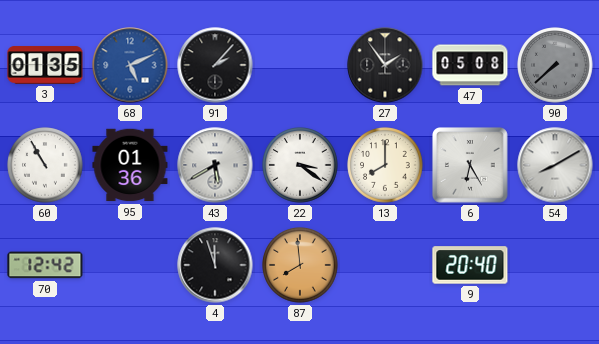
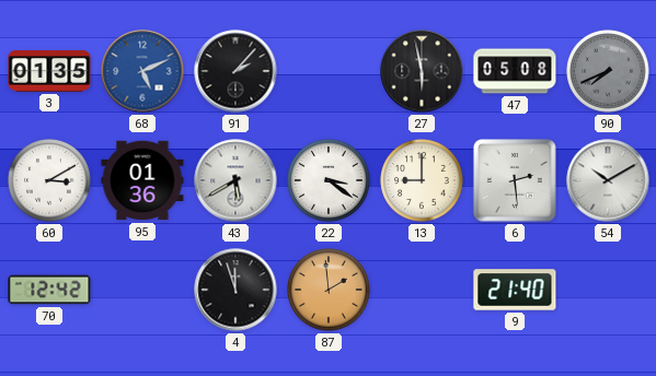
27: 1:54 -> 5:58 (422, 71)
90: 7:38 -> 7:41 (608, 71)
60: 10:55 -> 3:10 (49, 180)
13: 8:00 -> 9:00 (422, 180)
6: 6:25 -> 2:29 (516, 181)
54: 8:10 -> 10:10 (608, 180)
87: 7:59 -> 1:59 (329, 290)
9: 20:40 -> 21:40 (515, 290)
